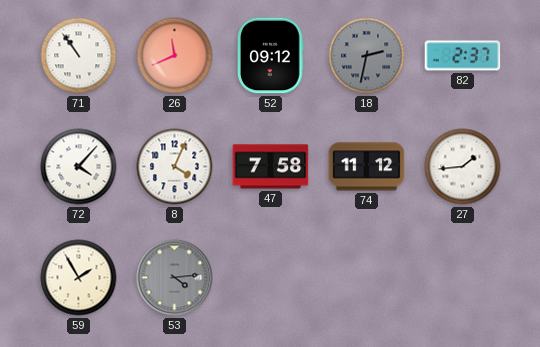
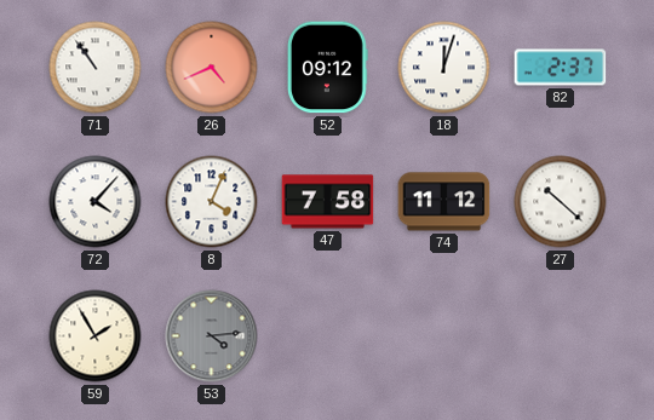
26: 11:41 -> 4:41 (212, 68)
18: 2:32 -> 12:03 (444, 68)
18 dial: grey -> white (444, 68)
27: 1:44 -> 10:22 (561, 202)
